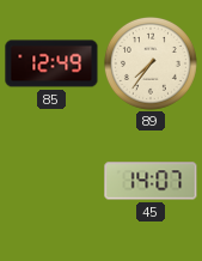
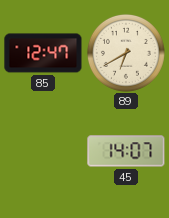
85: 12:49 -> 12:47 (43, 53)
89: 7:36 -> 6:40 (126, 53)
